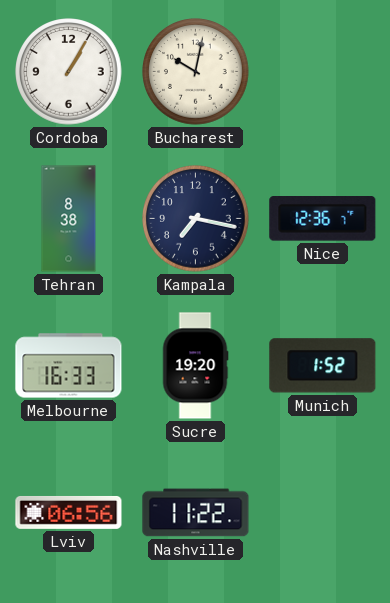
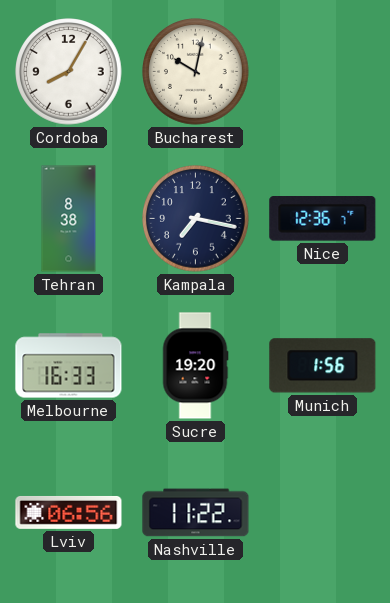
Cordoba: 1:05 -> 8:05 (69, 72)
Munich: 1:52 -> 1:56 (323, 366)
